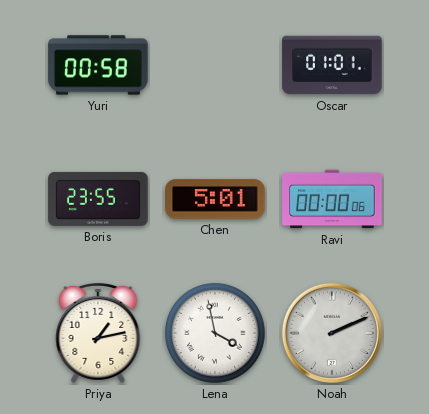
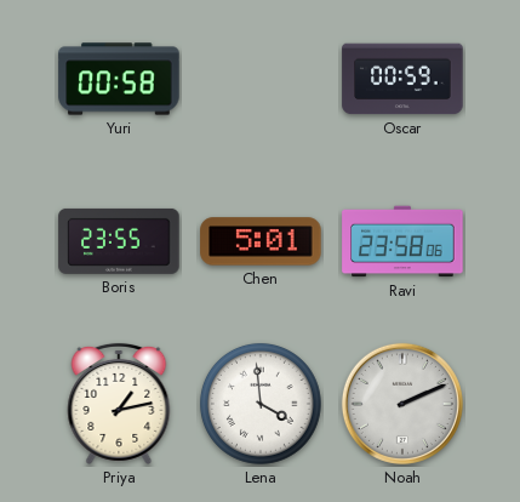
Oscar: 01:01 -> 00:59 (402, 79)
Ravi: 00:00 -> 23:58 (402, 241)
Lena: 3:58 -> 3:59 (261, 404)
